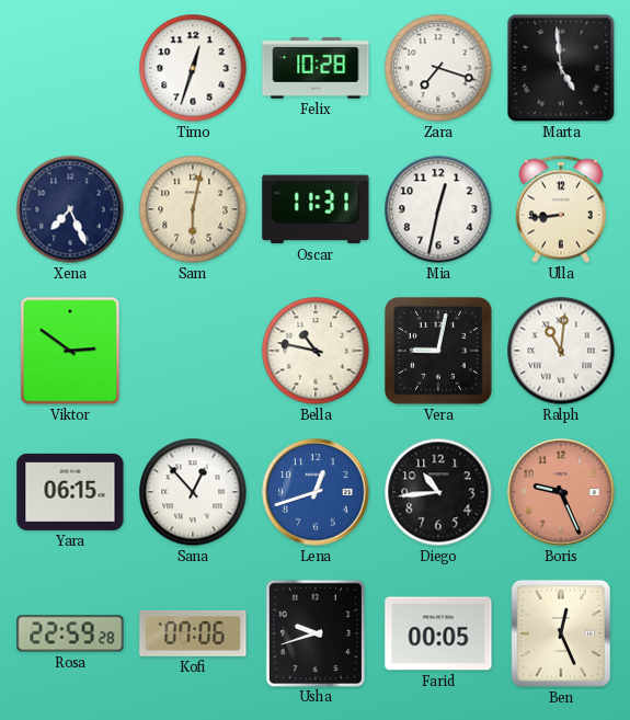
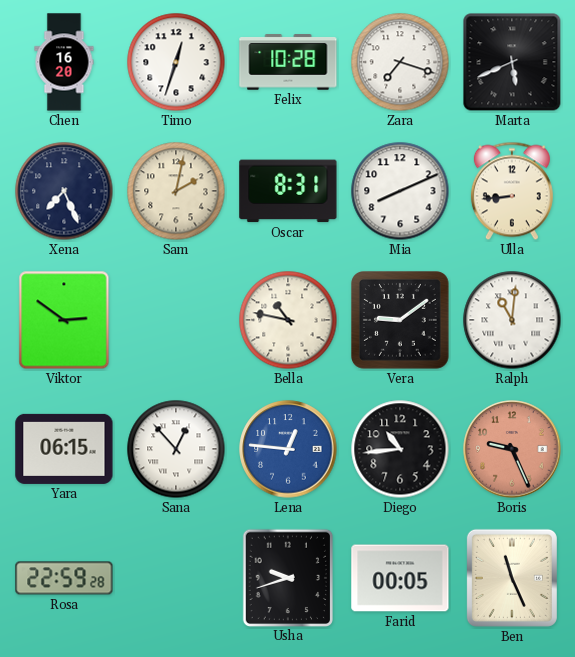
Chen: none -> 16:20 (64, 62)
Marta: 4:59 -> 5:41 (512, 62)
Sam: 6:02 -> 2:02 (176, 191)
Oscar: 11:31 -> 8:31 (288, 191)
Mia: 12:32 -> 8:11 (400, 191)
Vera: 9:02 -> 9:09 (401, 321)
Lena: 12:42 -> 12:46 (288, 449)
Kofi: 07:06 -> none (193, 633)
Ben: 12:26 -> 11:26 (512, 578)
